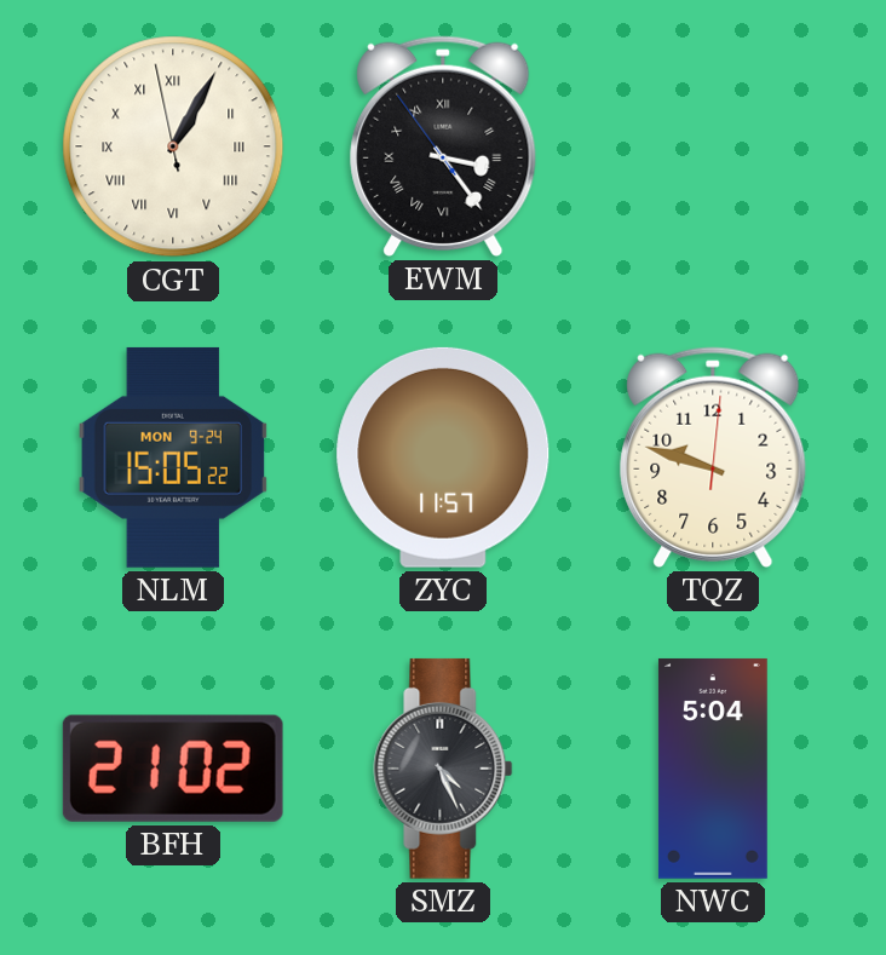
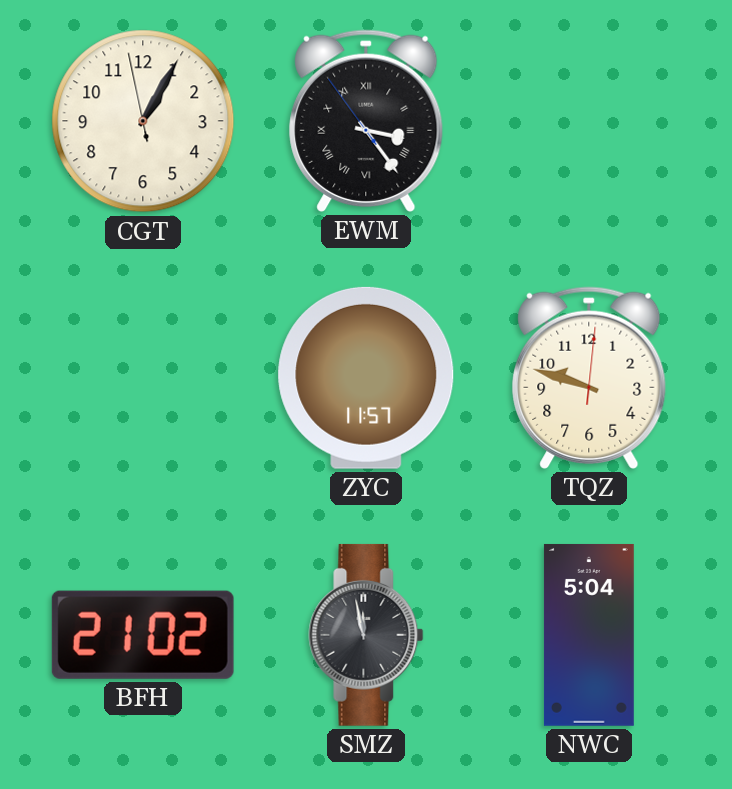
CGT numerals: Roman -> Arabic (143, 121)
NLM: 15:05 -> none (173, 458)
SMZ: 4:26 -> 11:58 (366, 635)
